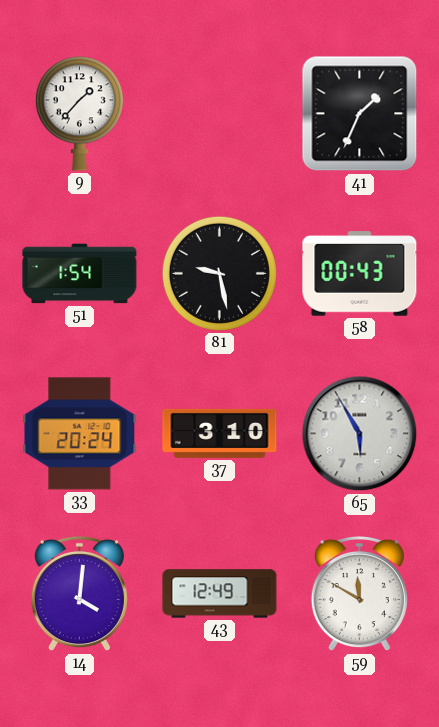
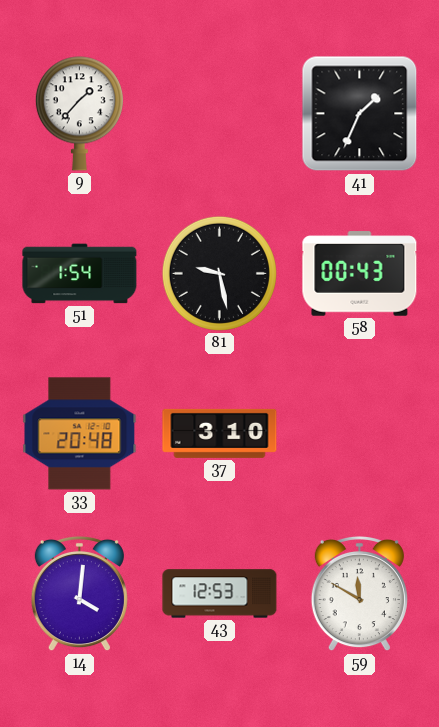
33: 20:24 -> 20:48 (80, 434)
65: 5:55 -> none (360, 434)
43: 12:49 -> 12:53 (220, 594)
